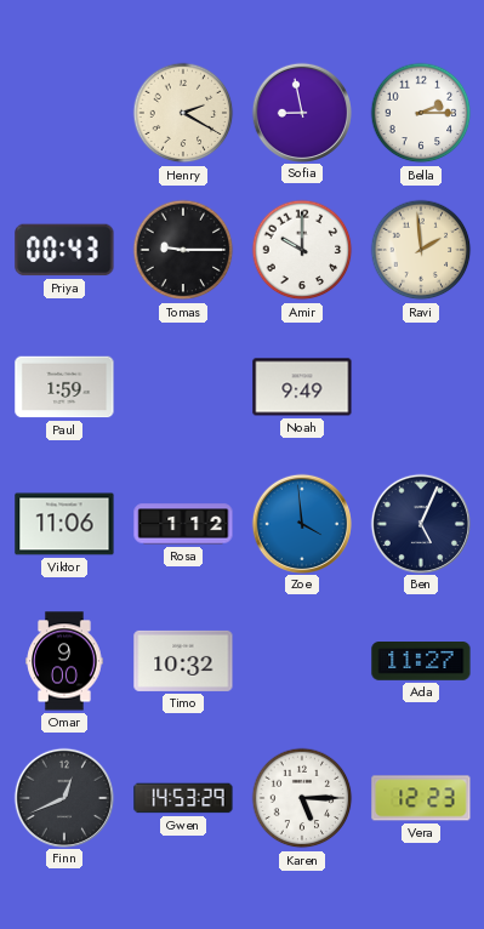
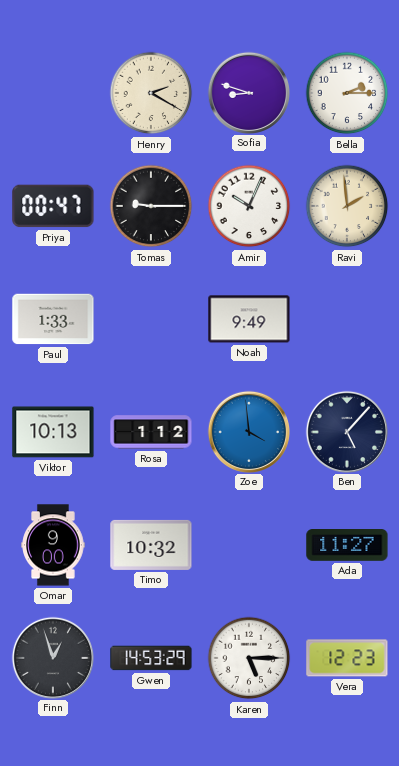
Sofia: 8:58 -> 8:48 (248, 92)
Priya: 00:43 -> 00:47 (53, 206)
Amir: 10:00 -> 10:04 (249, 206)
Paul: 1:59 -> 1:33 (53, 319)
Viktor: 11:06 -> 10:13 (53, 432)
Ben: 5:04 -> 5:07 (346, 431)
Finn: 12:41 -> 12:57 (52, 657)
